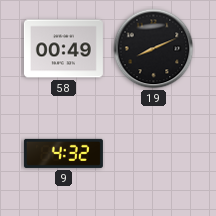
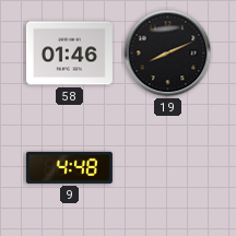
58: 00:49 -> 01:46 (69, 54)
9: 4:32 -> 4:48 (69, 167)
